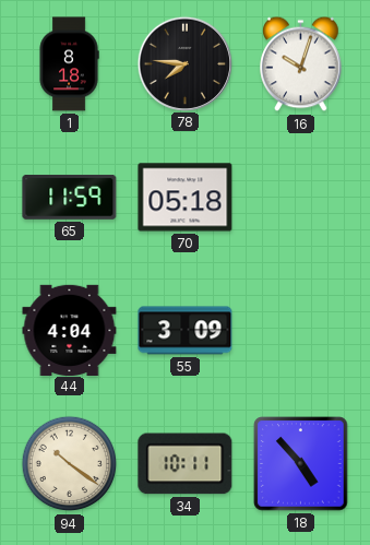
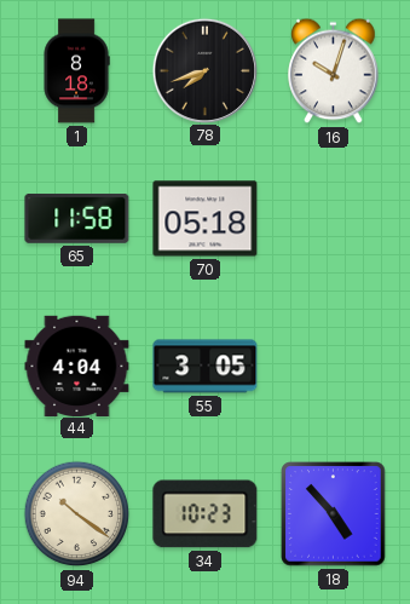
78: 7:46 -> 7:42 (204, 70)
65: 11:59 -> 11:58 (77, 219)
55: 3:09 -> 3:05 (206, 367)
34: 10:11 -> 10:23 (206, 514)
